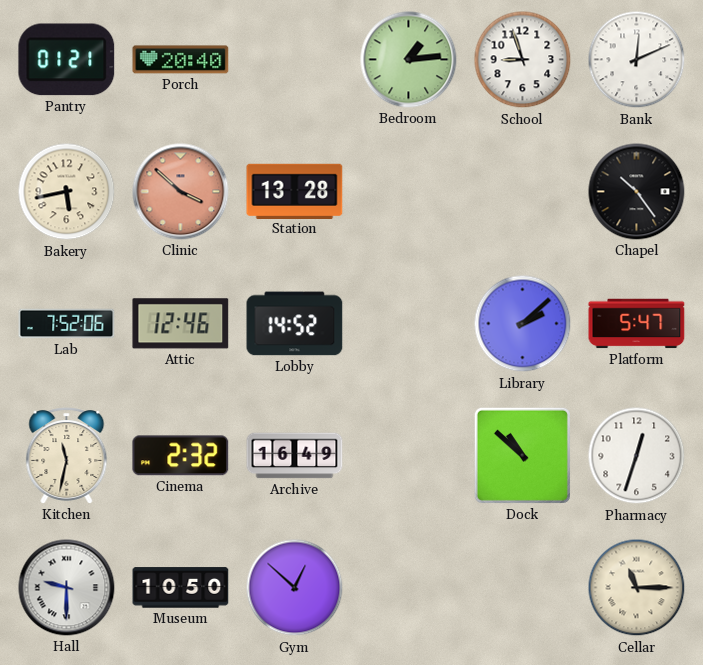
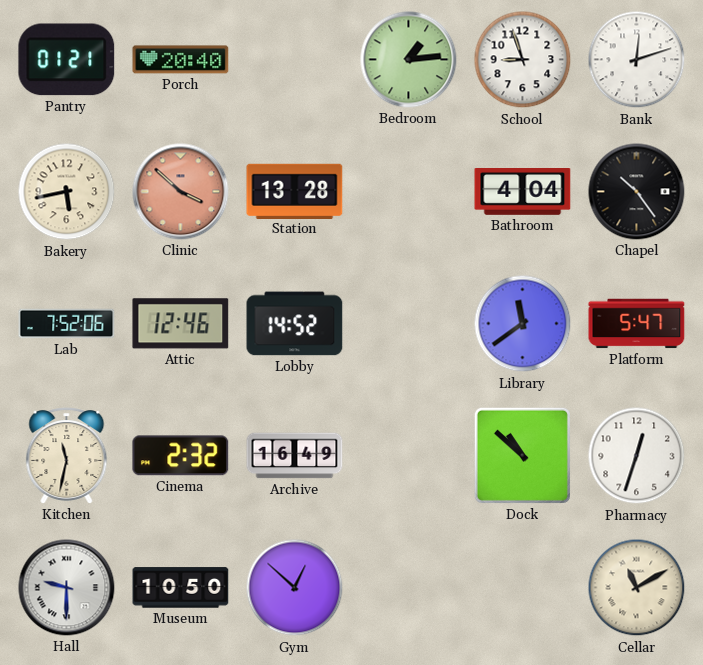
Bank: 12:11 -> 12:12 (637, 60)
Bathroom: none -> 4:04 (523, 192)
Library: 2:08 -> 11:39 (523, 324)
Cellar: 11:15 -> 11:10 (637, 588)
